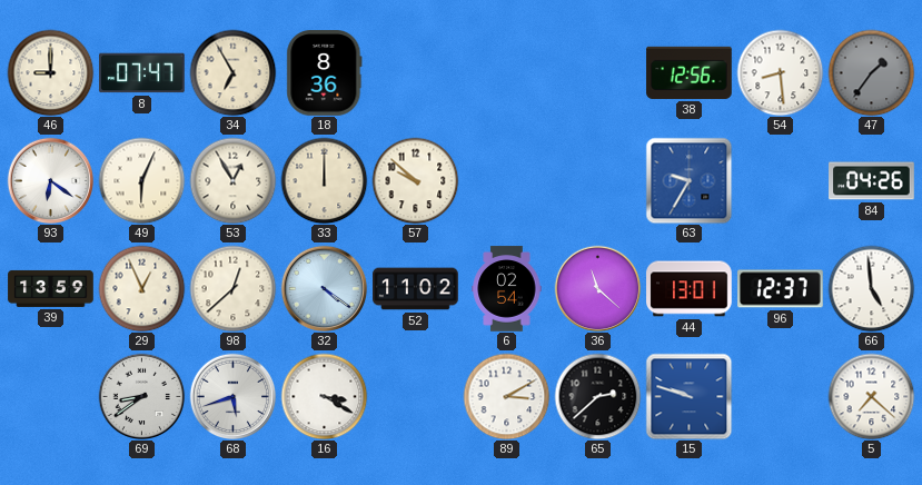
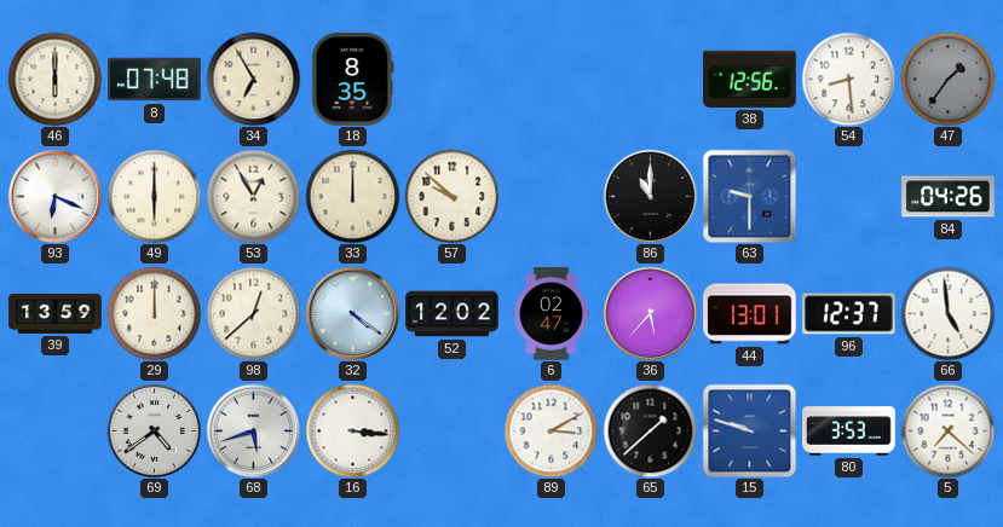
46: 9:00 -> 6:00 (54, 79)
8: 07:47 -> 07:48 (155, 80)
18: 8:36 -> 8:35 (353, 80)
93: 6:21 -> 6:19 (54, 196)
49: 6:04 -> 6:00 (154, 196)
86: none -> 11:00 (650, 196)
63: 9:35 -> 9:30 (749, 196)
29: 12:56 -> 12:00 (154, 313)
52: 11:02 -> 12:02 (452, 314)
6: 02:54 -> 02:47 (552, 314)
36: 11:22 -> 5:37 (650, 313)
69: 8:39 -> 4:39 (154, 430)
16: 3:20 -> 3:16 (352, 430)
65: 2:38 -> 1:38 (650, 430)
80: none -> 3:53 (849, 432)
